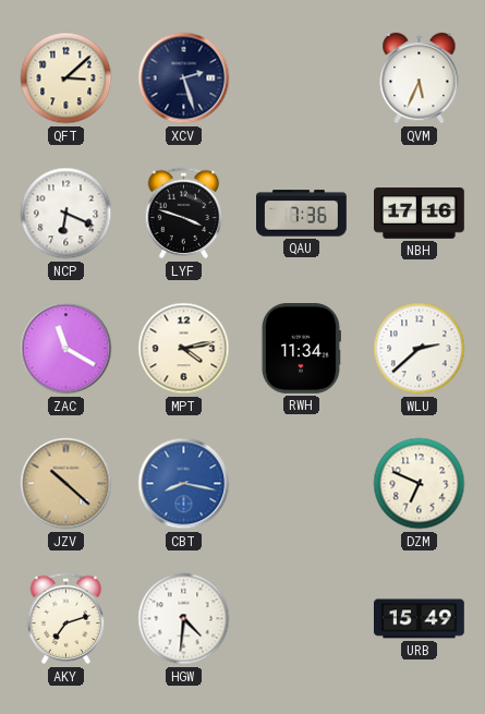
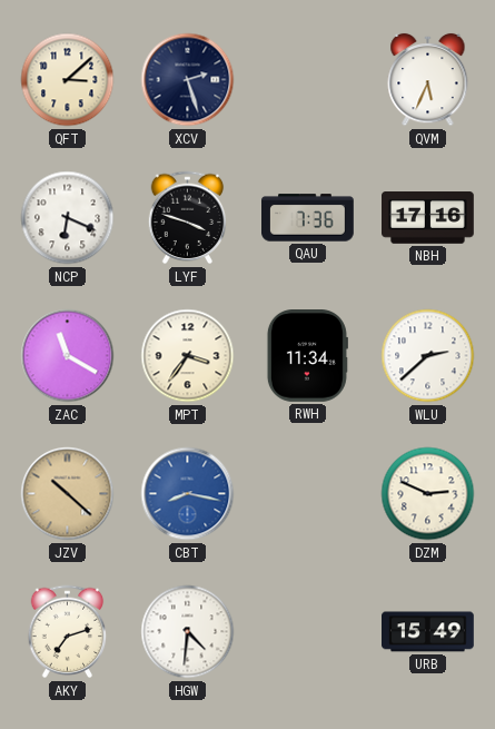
MPT: 4:13 -> 3:36 (188, 356)
DZM: 6:49 -> 2:49 (428, 494)
